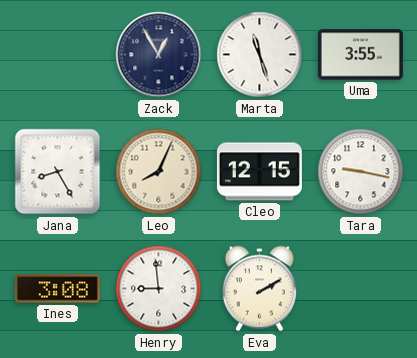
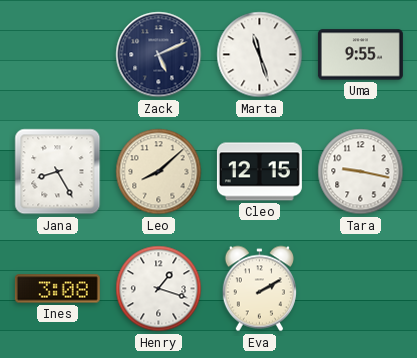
Zack: 12:55 -> 5:11 (159, 55)
Uma: 3:55 -> 9:55 (360, 55)
Leo: 8:04 -> 8:08 (159, 172)
Henry: 8:59 -> 1:18 (159, 289)
